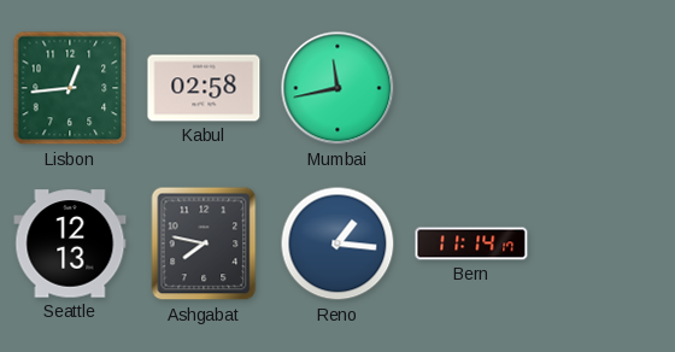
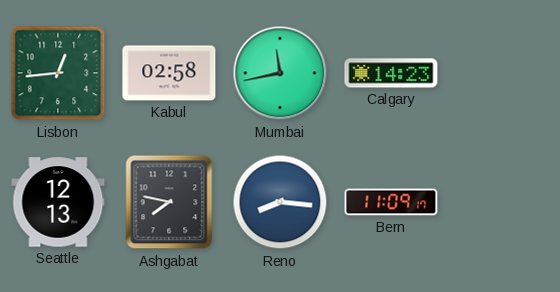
Calgary: none -> 14:23 (391, 73)
Reno: 1:16 -> 8:16 (280, 202)
Bern: 11:14 -> 11:09 (391, 202)
